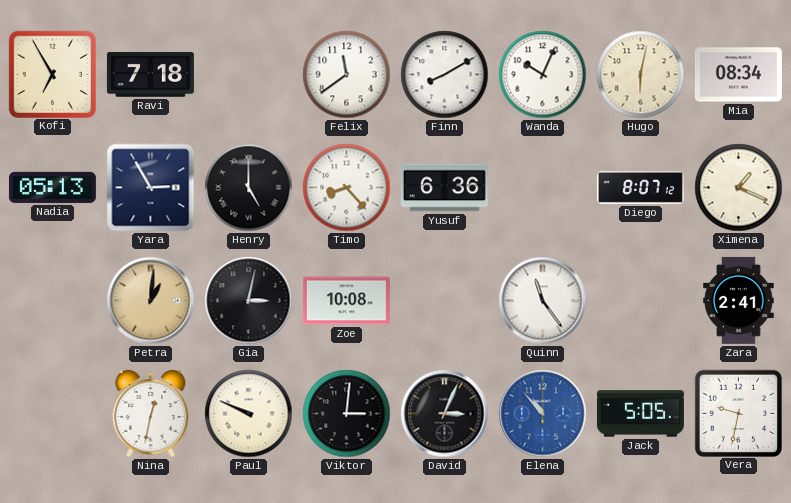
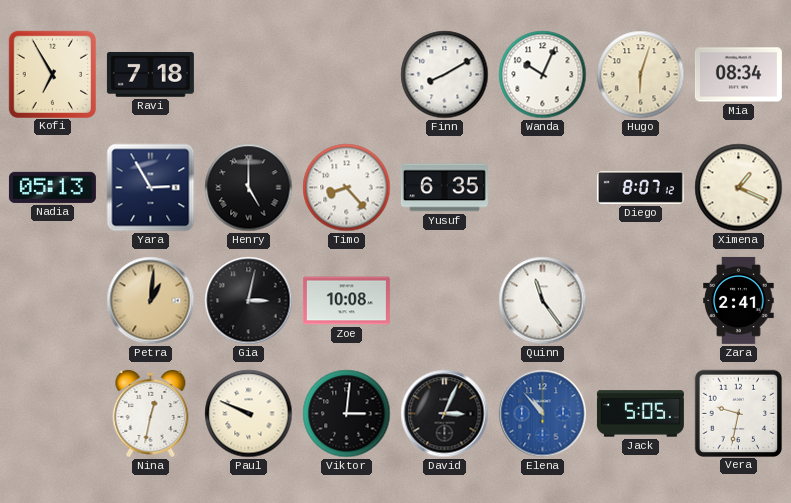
Felix: 11:39 -> none (347, 75)
Hugo: 6:02 -> 6:03 (641, 75)
Yusuf: 6:36 -> 6:35 (444, 188)
